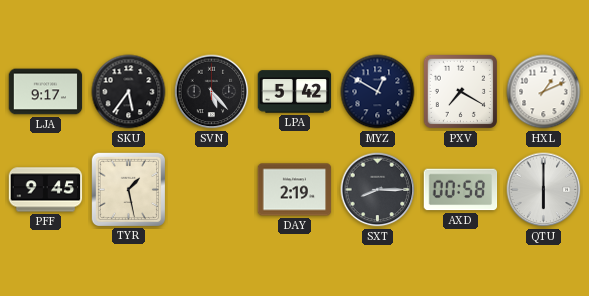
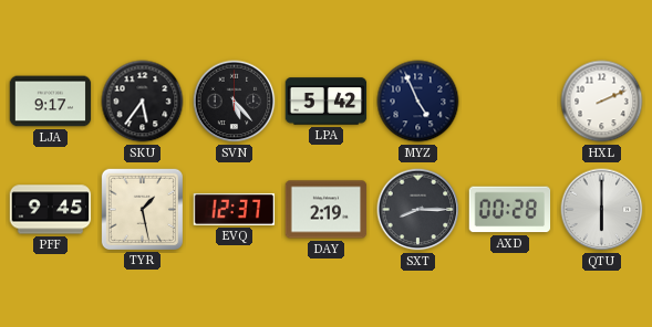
MYZ: 12:50 -> 4:56 (418, 102)
PXV: 7:20 -> none (460, 91)
HXL: 1:11 -> 2:11 (602, 102)
EVQ: none -> 12:37 (235, 209)
AXD: 00:58 -> 00:28 (510, 210)
